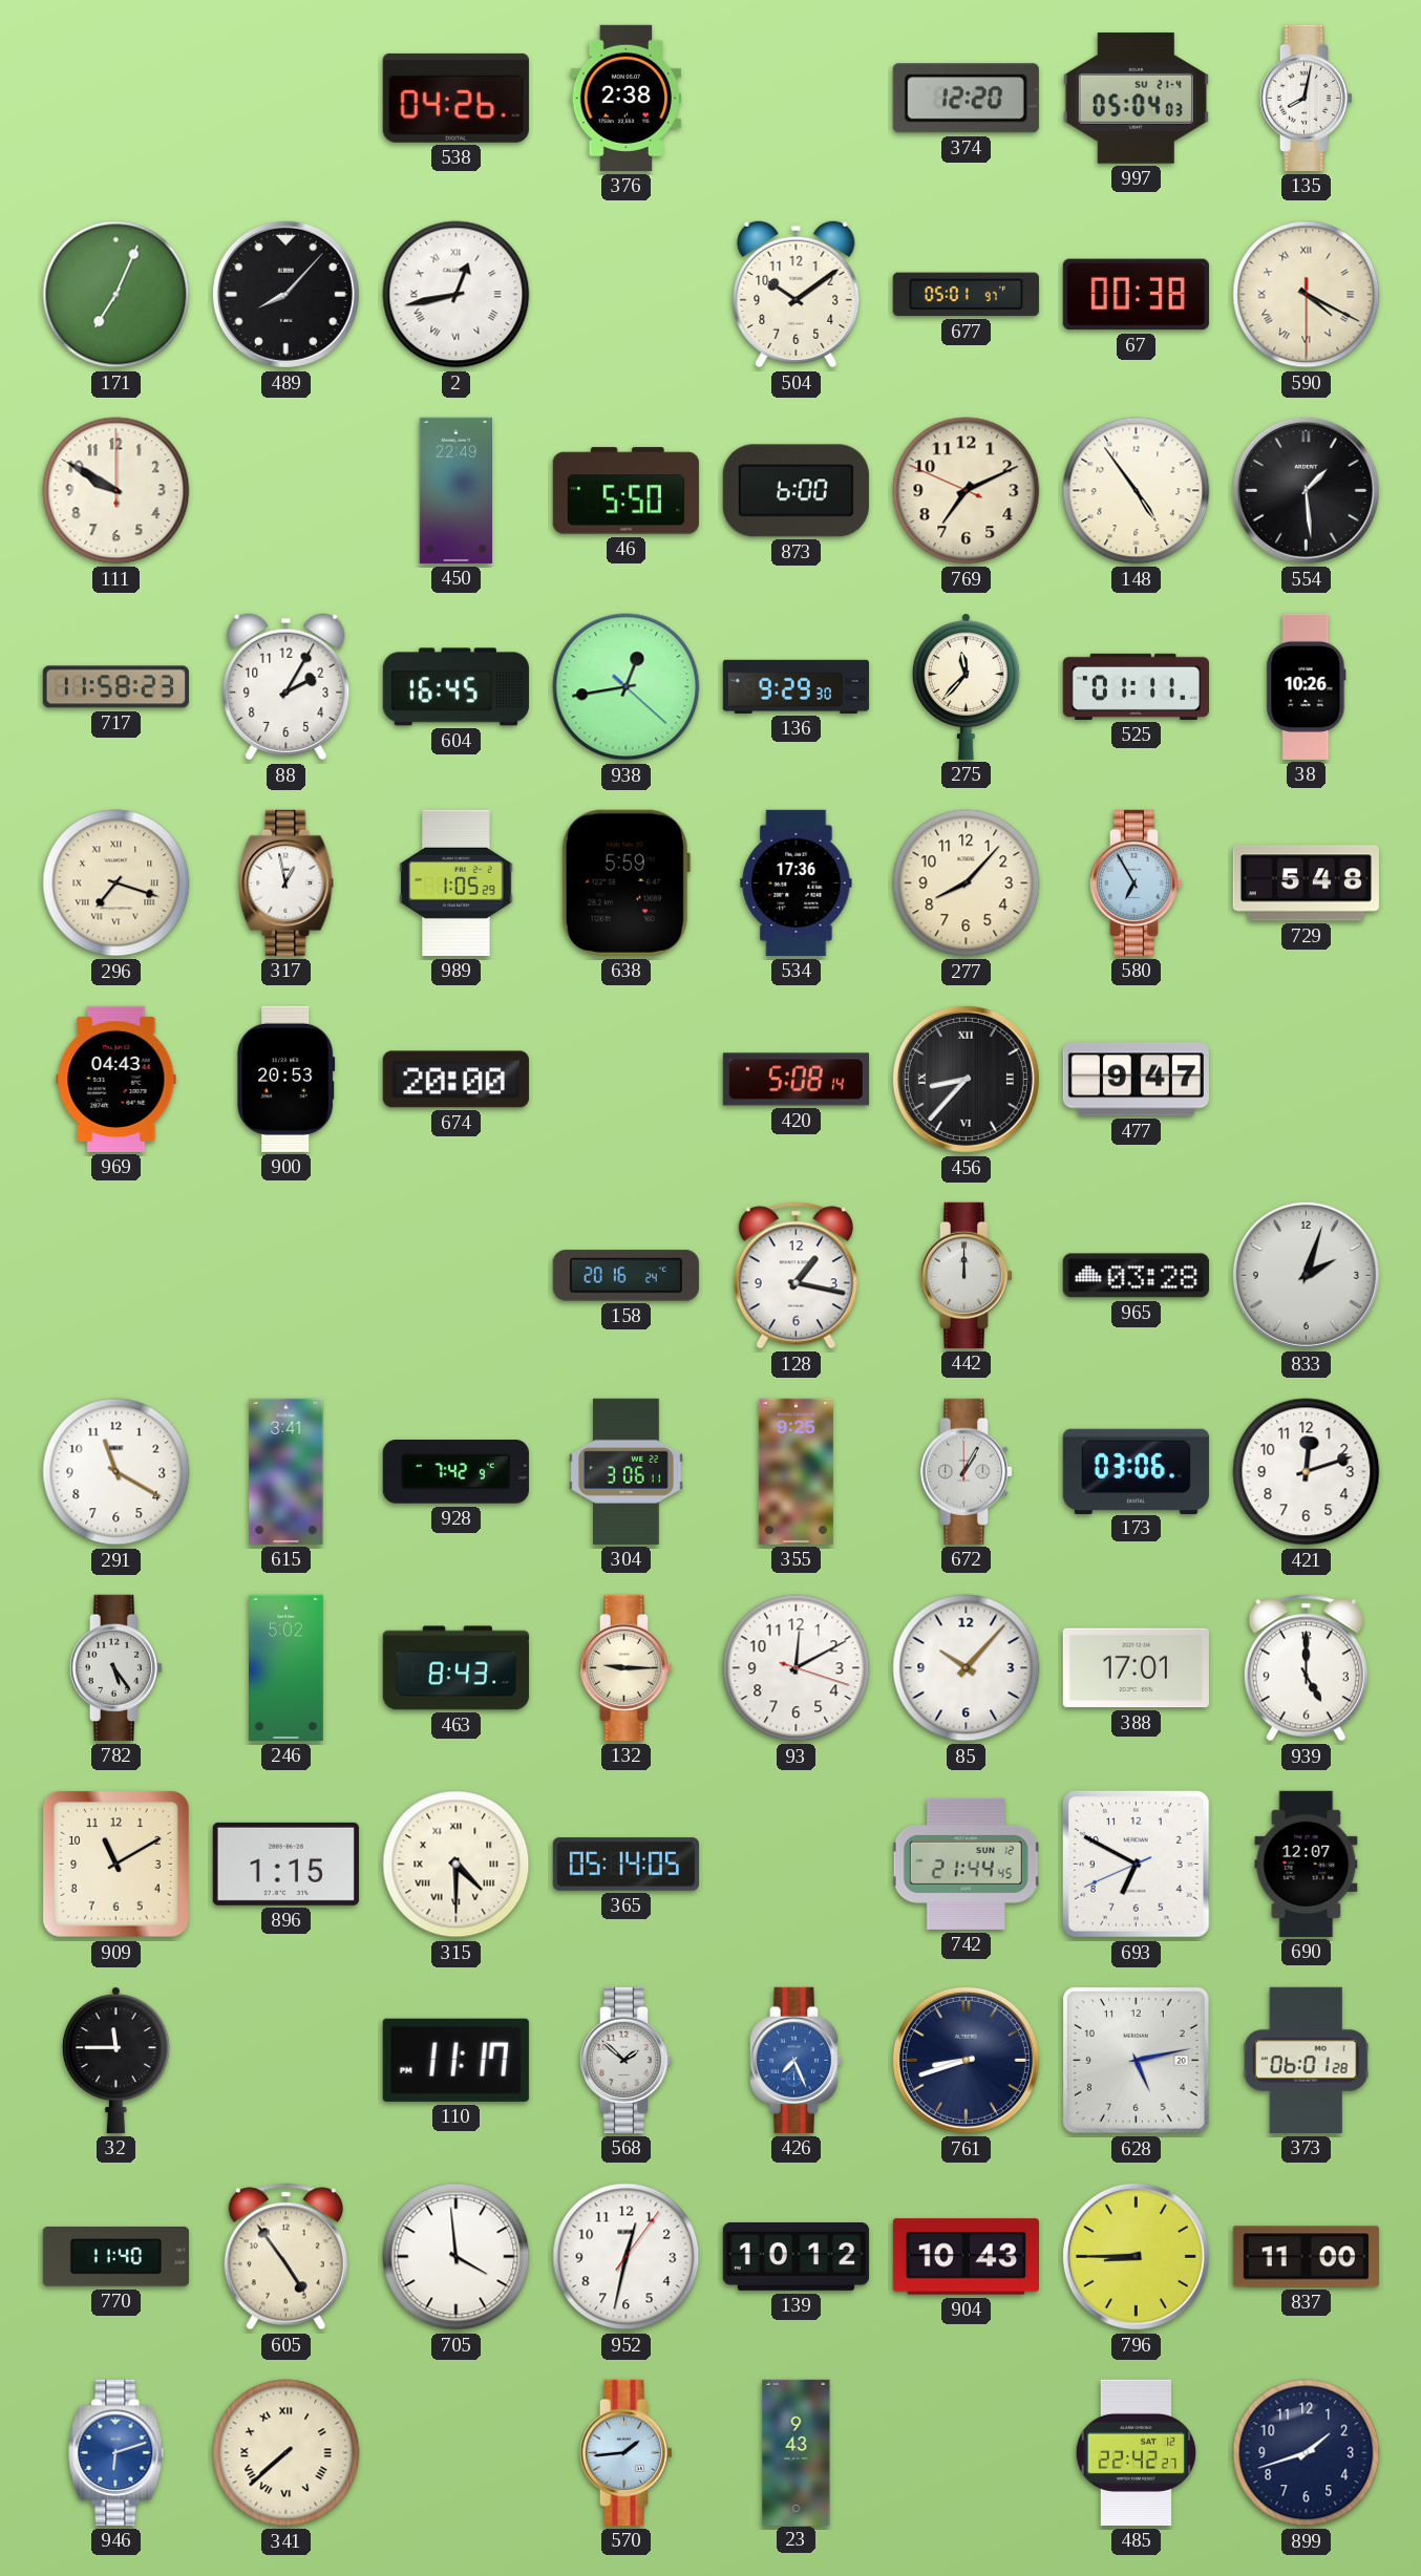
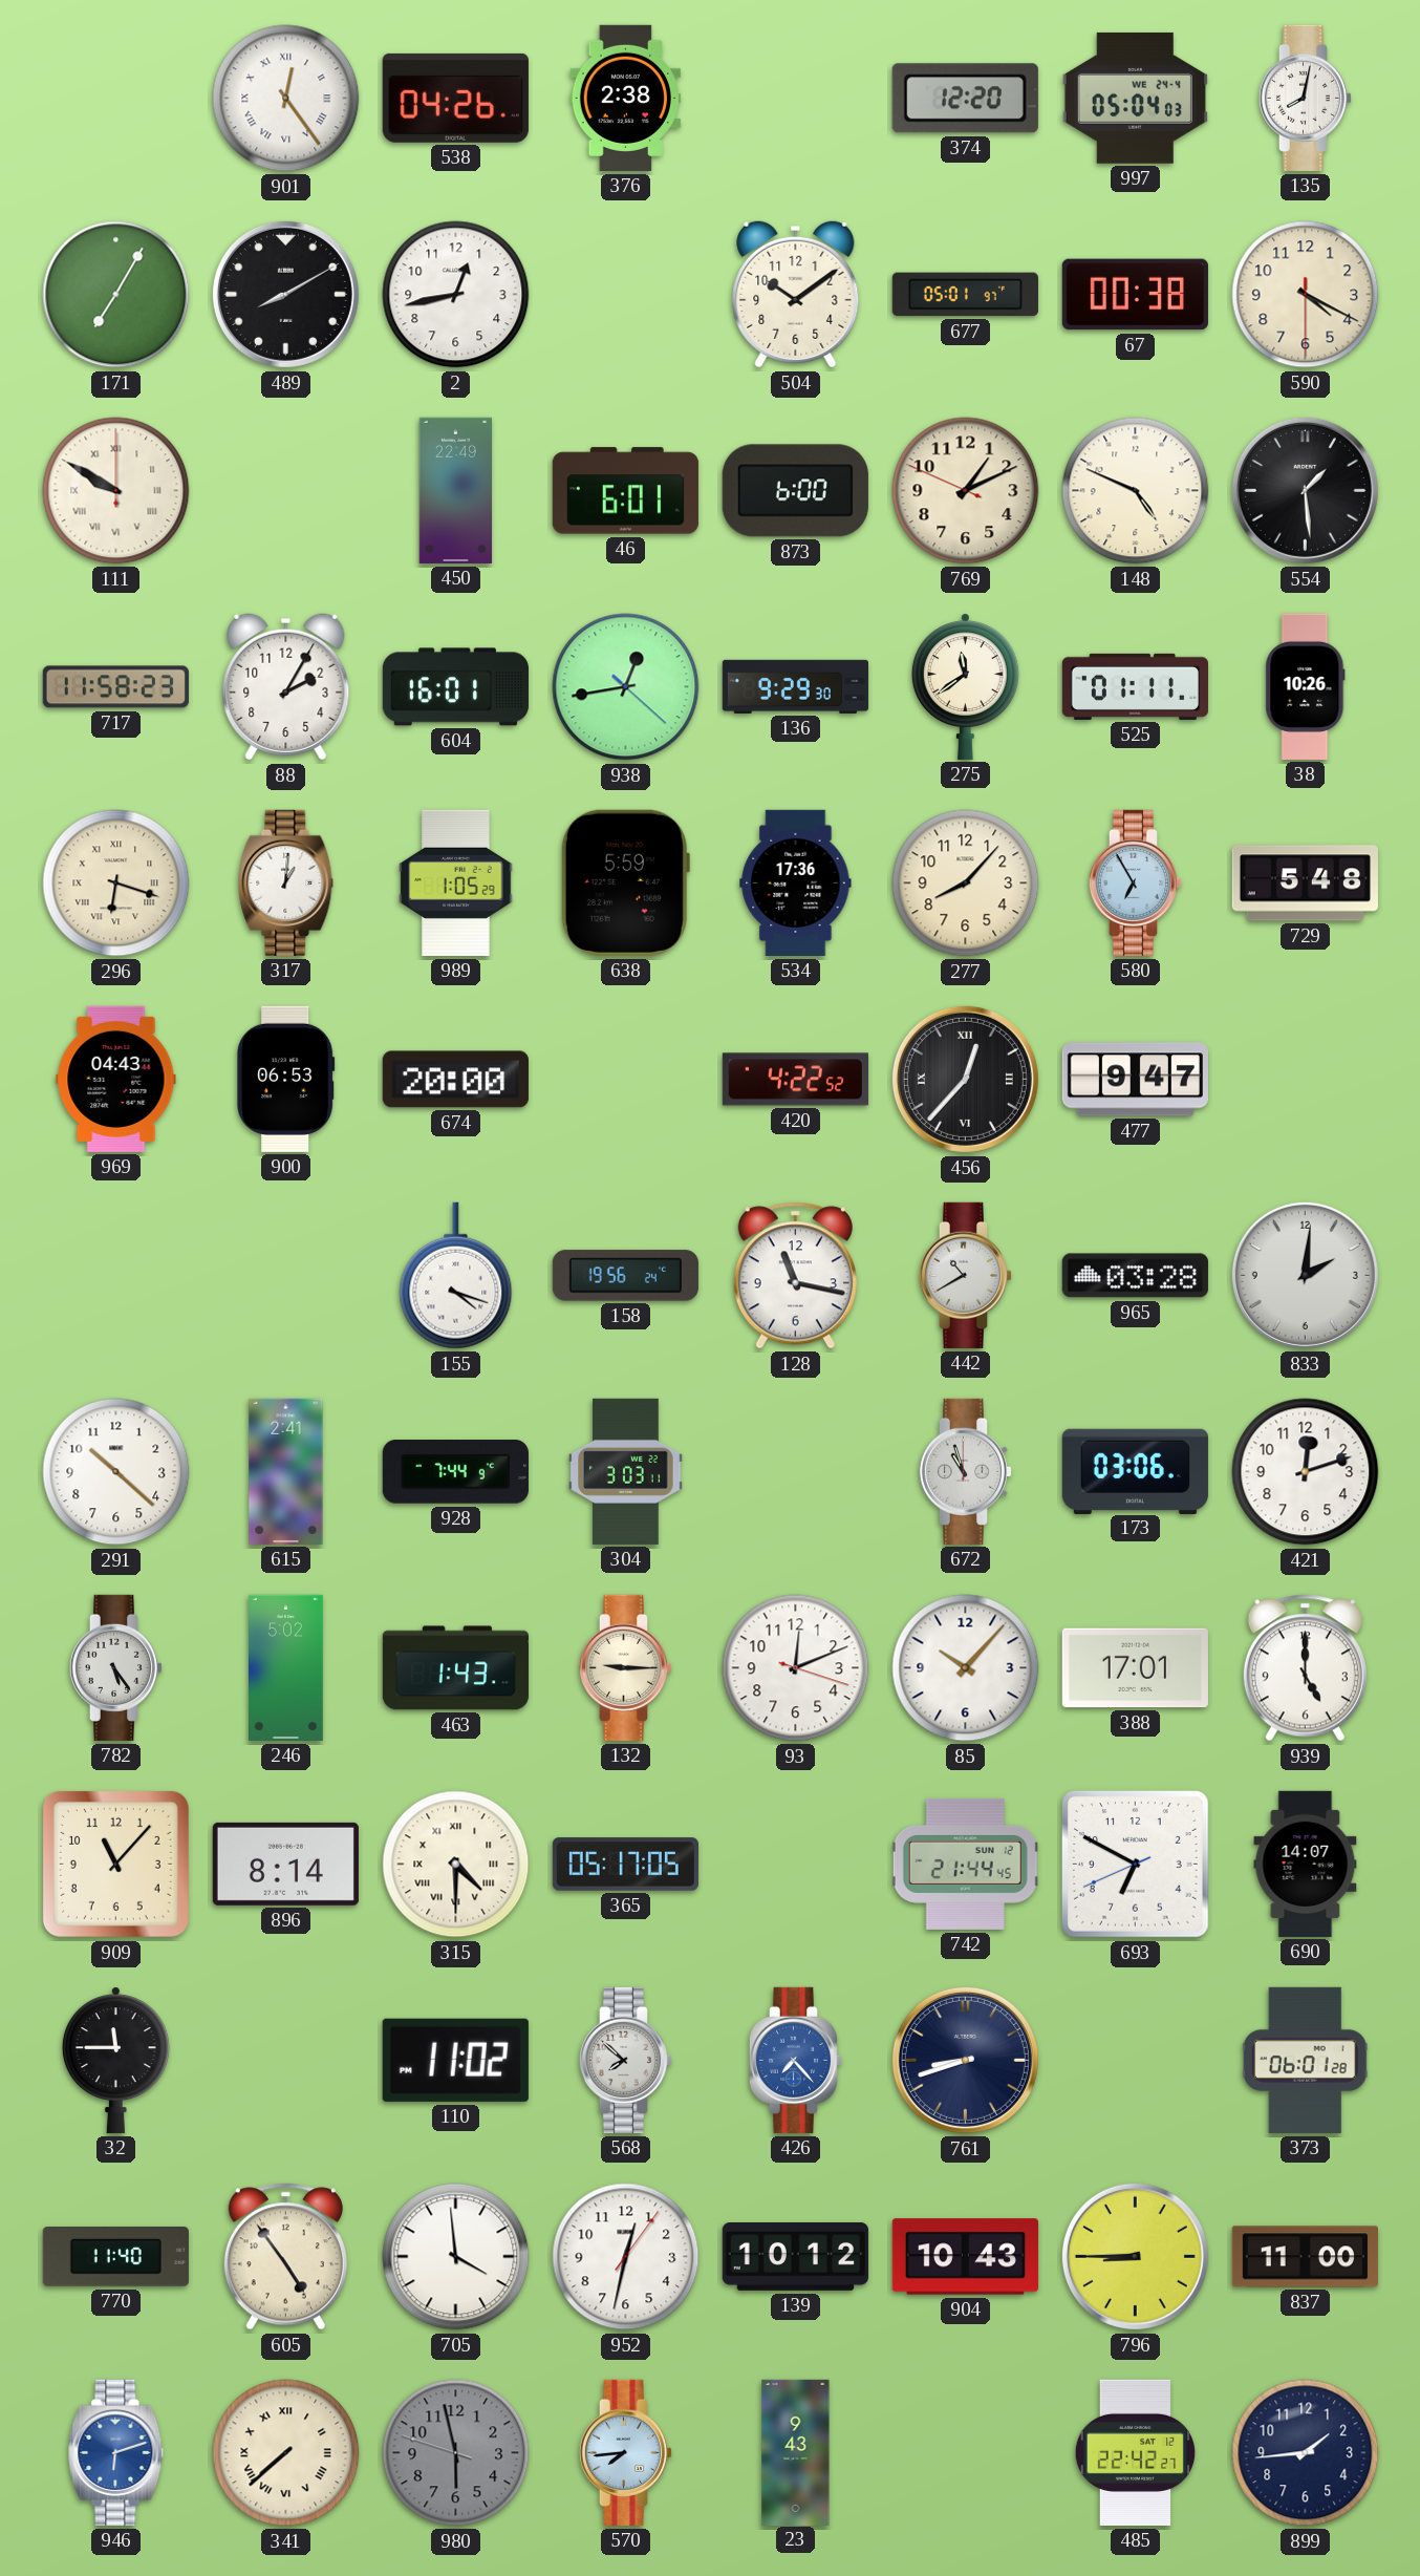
901: none -> 12:24 (286, 99)
997 date: SU 21-4 -> WE 24-4 (1135, 98)
171: 7:04 -> 7:05 (116, 295)
489: 8:07 -> 8:10 (285, 294)
2 numerals: Roman -> Arabic (456, 295)
590 numerals: Roman -> Arabic (1306, 295)
111 numerals: Arabic -> Roman (116, 491)
46: 5:50 -> 6:01 (625, 491)
769: 7:10 -> 1:10 (966, 491)
148: 4:54 -> 4:49 (1136, 491)
604: 16:45 -> 16:01 (455, 687)
275: 11:37 -> 11:39 (965, 686)
296: 7:18 -> 6:18 (116, 883)
317: 12:58 -> 1:01 (286, 882)
900: 20:53 -> 06:53 (286, 1079)
420: 5:08 -> 4:22 (795, 1080)
456: 8:37 -> 12:37 (965, 1079)
155: none -> 4:18 (456, 1276)
158: 20:16 -> 19:56 (625, 1276)
128: 1:17 -> 11:17 (795, 1276)
442: 12:00 -> 10:40 (966, 1275)
833: 2:03 -> 2:01 (1305, 1275)
291: 11:20 -> 10:22 (116, 1472)
615: 3:41 -> 2:41 (286, 1471)
928: 7:42 -> 7:44 (455, 1472)
304: 3:06 -> 3:03 (626, 1471)
355: 9:25 -> none (796, 1471)
672: 1:05 -> 10:57 (966, 1471)
463: 8:43 -> 1:43 (455, 1668)
93: 12:10 -> 12:11 (796, 1668)
909: 11:10 -> 11:07 (115, 1864)
896: 1:15 -> 8:14 (285, 1864)
365: 05:14 -> 05:17 (625, 1865)
690: 12:07 -> 14:07 (1306, 1864)
110: 11:17 -> 11:02 (455, 2060)
568: 1:52 -> 7:52 (626, 2060)
426: 7:26 -> 7:23 (796, 2060)
628: 5:13 -> none (1137, 2061)
980: none -> 5:57 (456, 2453)
570: 1:44 -> 7:44 (626, 2452)
899: 1:42 -> 1:44 (1306, 2453)
